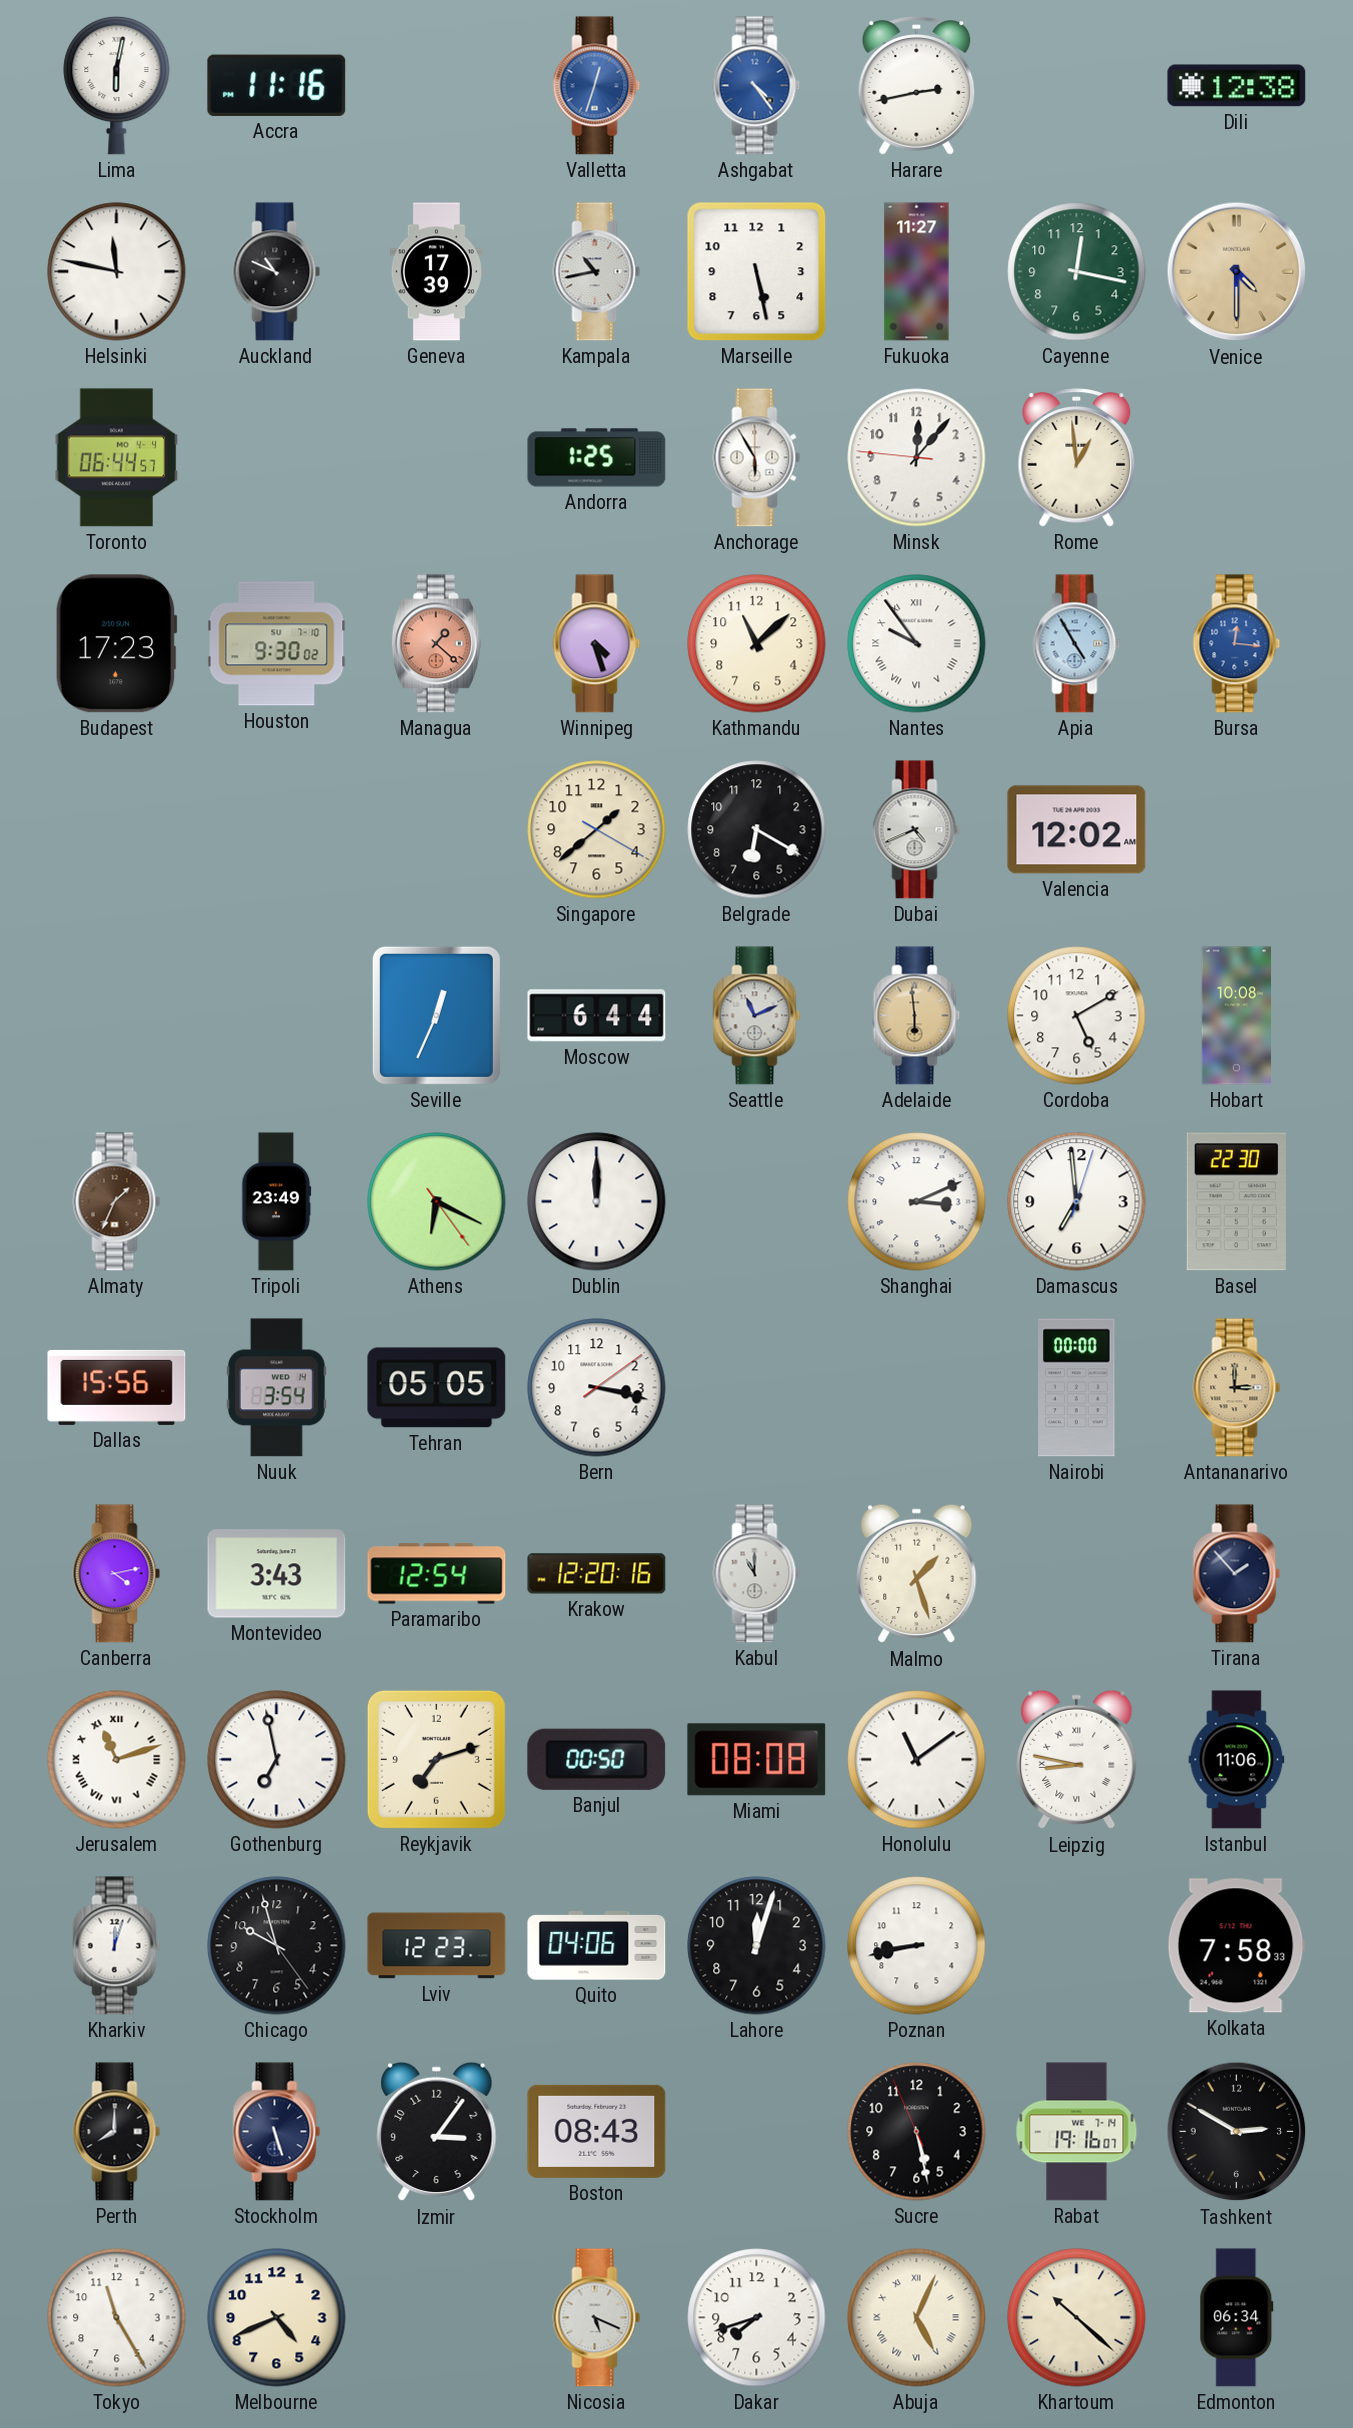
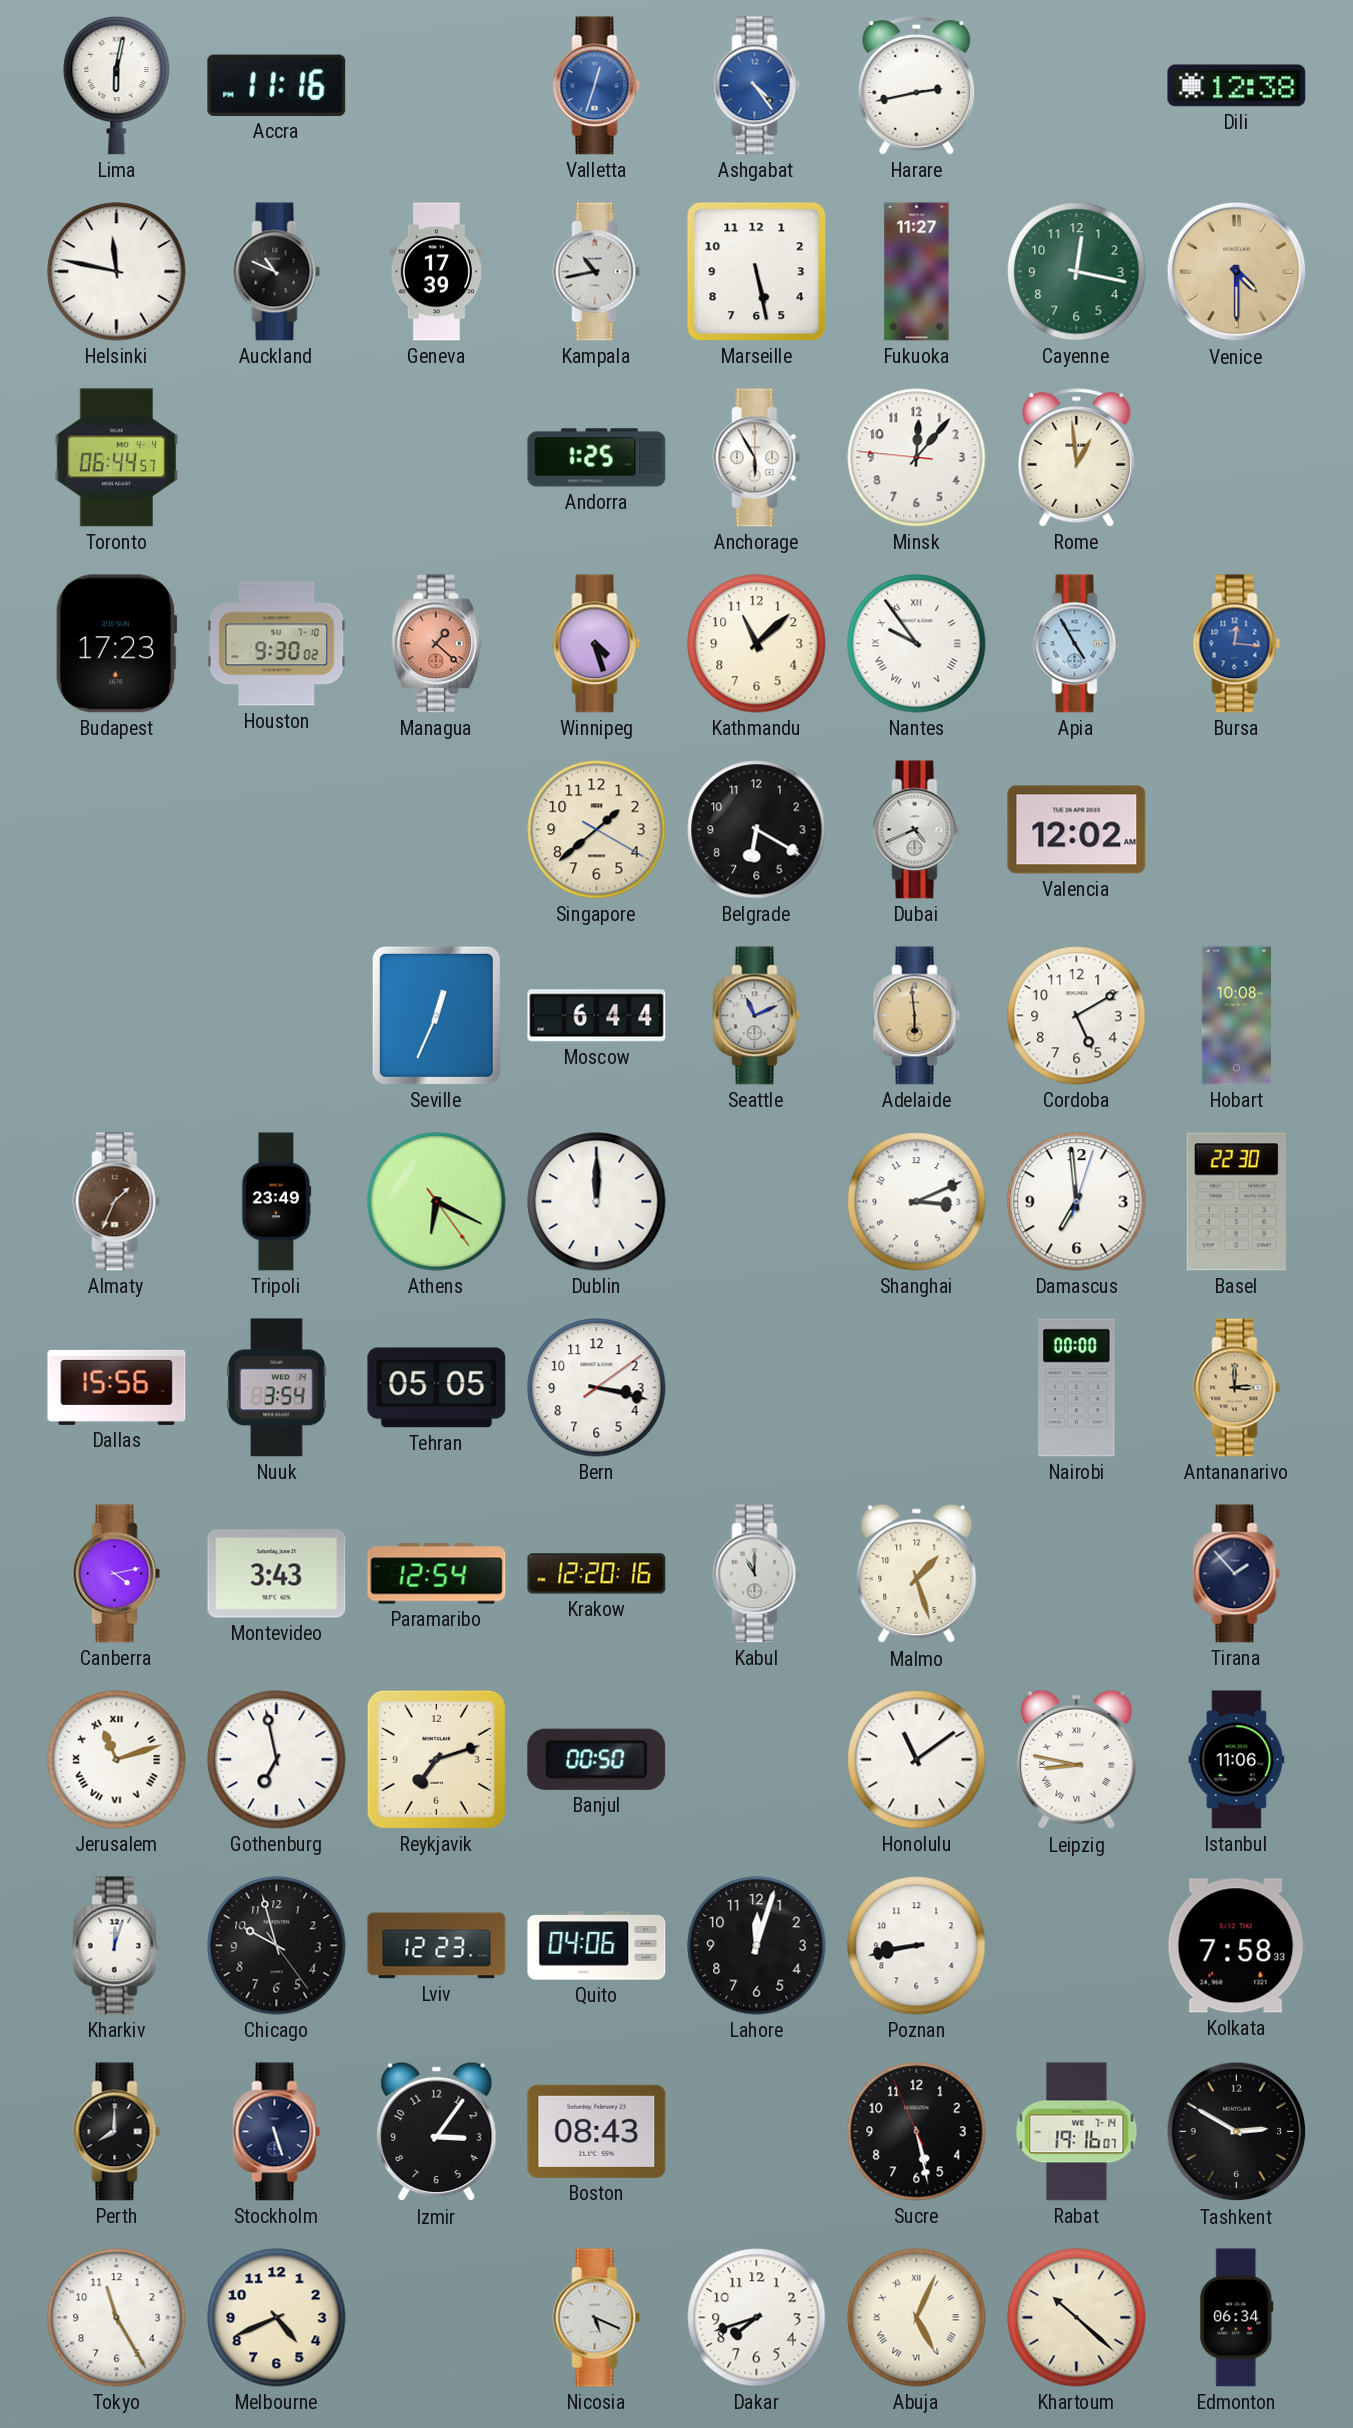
Miami: 08:08 -> none (757, 1760)
